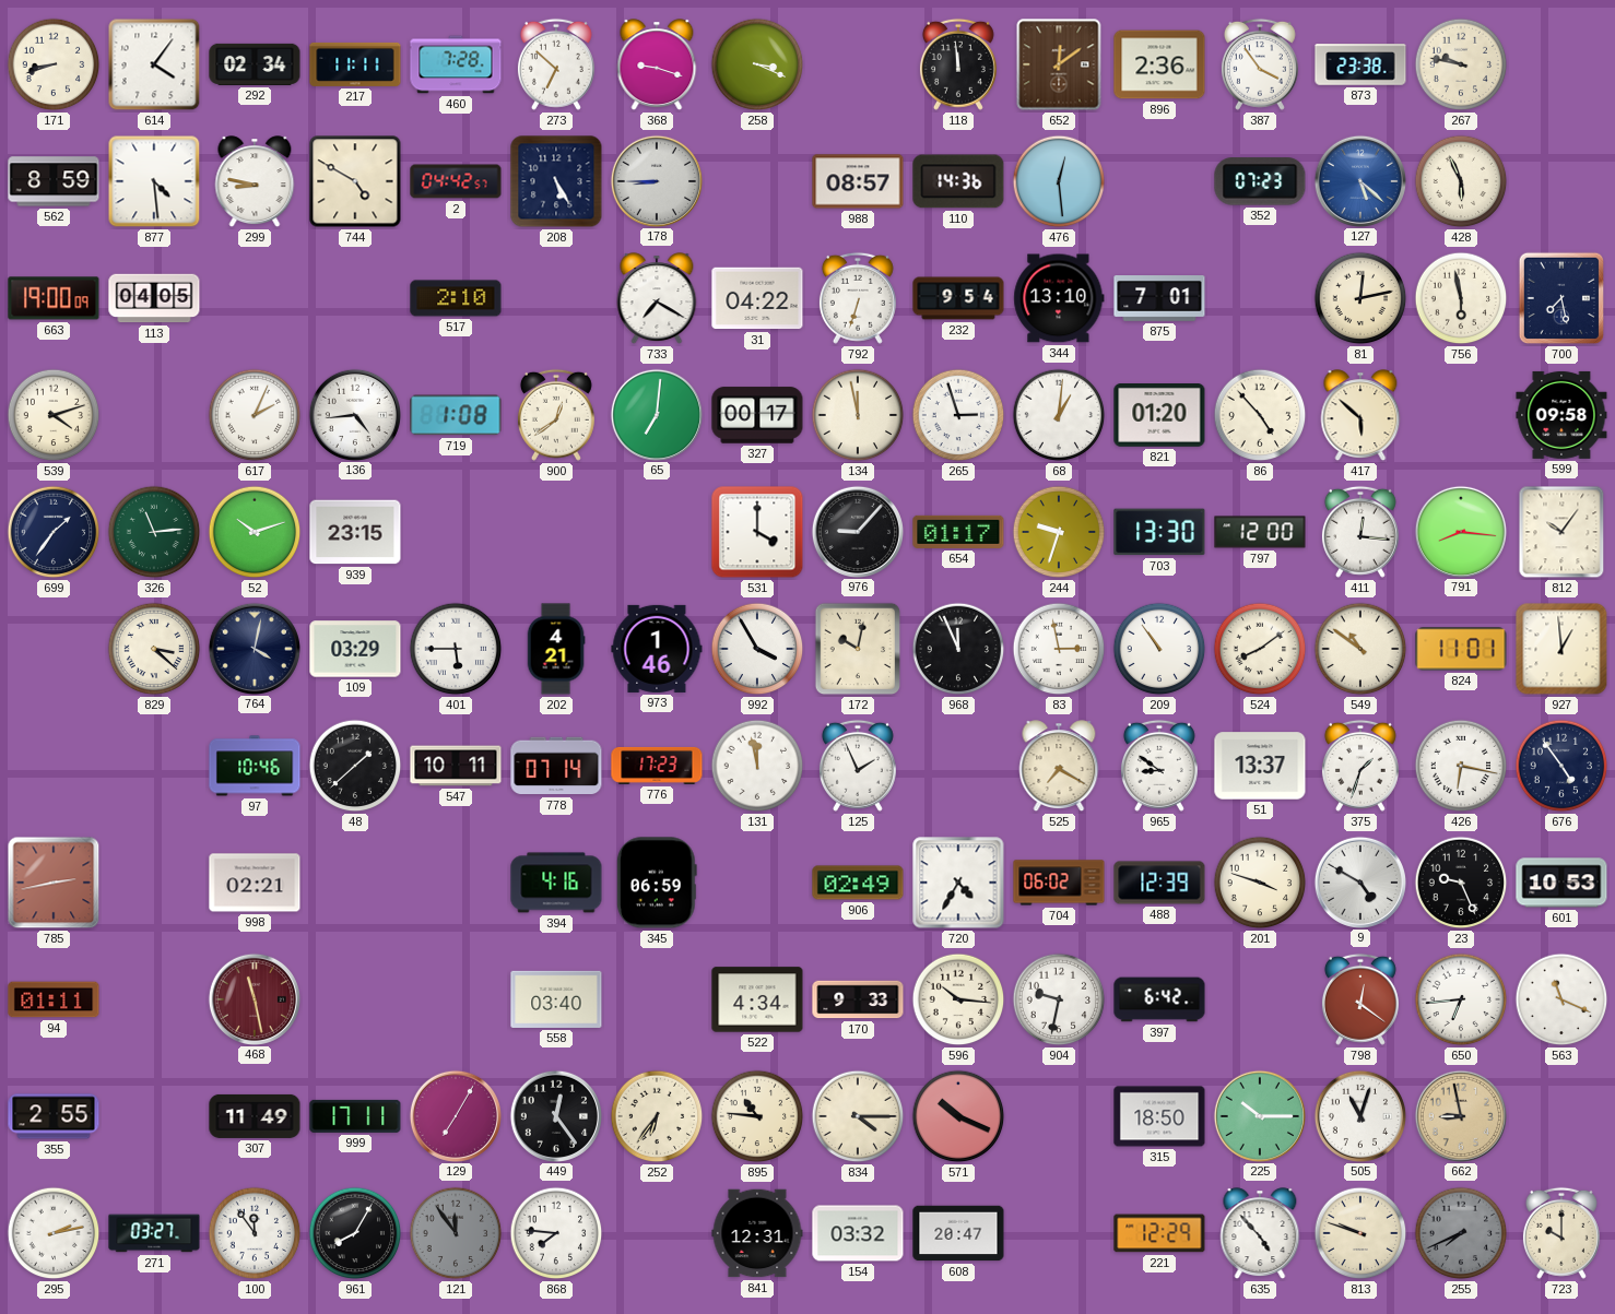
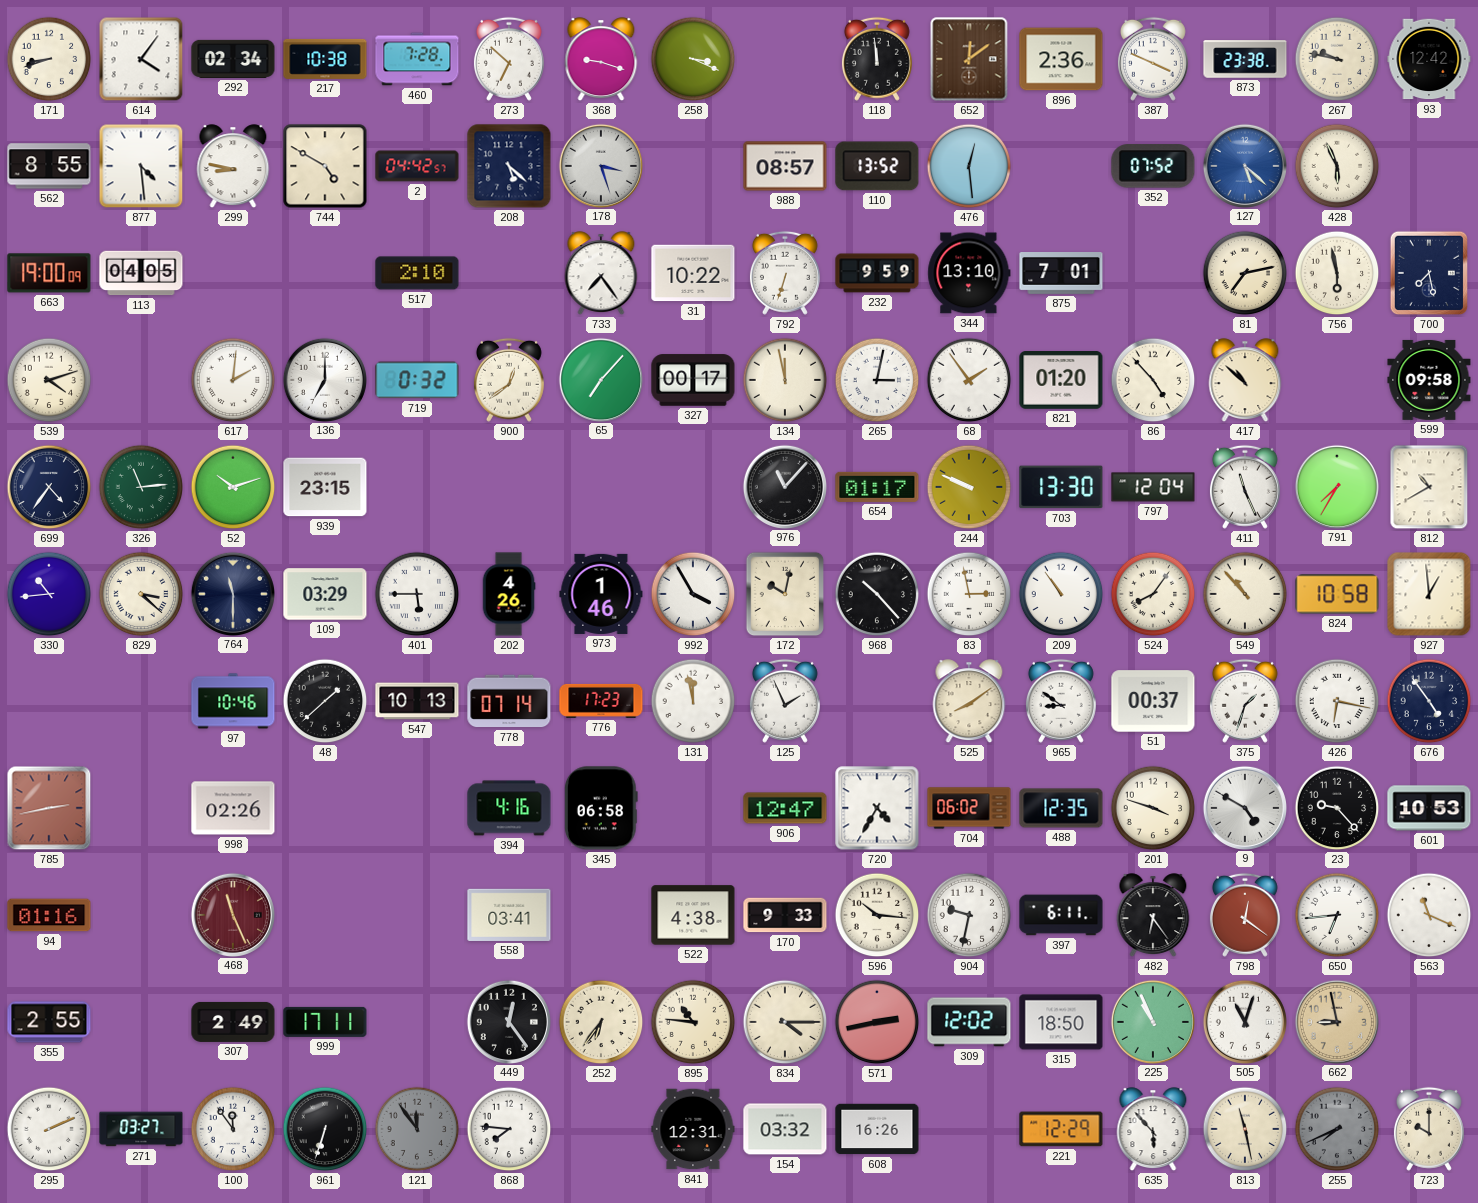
217: 11:11 -> 10:38 (325, 59)
387: 3:54 -> 3:49 (1153, 59)
93: none -> 12:42 (1429, 59)
562: 8:59 -> 8:55 (49, 166)
208: 5:25 -> 5:22 (509, 166)
178: 8:45 -> 3:27 (600, 165)
110: 14:36 -> 13:52 (877, 166)
352: 07:23 -> 07:52 (1153, 166)
733: 7:20 -> 7:24 (601, 274)
31: 04:22 -> 10:22 (693, 273)
232: 9:54 -> 9:59 (877, 273)
81: 12:13 -> 7:13 (1245, 273)
617: 2:04 -> 2:01 (233, 380)
136: 4:44 -> 7:00 (324, 379)
719: 1:08 -> 0:32 (417, 380)
65: 7:01 -> 7:07 (600, 379)
265: 2:57 -> 3:02 (877, 380)
68: 1:01 -> 1:54 (969, 380)
417: 5:52 -> 10:52 (1245, 381)
699: 1:36 -> 4:36 (49, 487)
531: 4:00 -> none (757, 532)
976: 9:07 -> 11:07 (784, 486)
244: 9:33 -> 9:49 (969, 487)
797: 12:00 -> 12:04 (1153, 487)
411: 12:16 -> 11:26 (1245, 487)
791: 8:16 -> 7:35 (1336, 486)
812: 10:06 -> 10:40 (1429, 487)
330: none -> 10:44 (49, 594)
764: 4:02 -> 11:30 (232, 593)
202: 4:21 -> 4:26 (509, 594)
968: 11:56 -> 10:23 (877, 594)
524: 8:09 -> 8:06 (1153, 594)
549: 10:51 -> 10:53 (1245, 594)
824: 11:01 -> 10:58 (1337, 594)
547: 10:11 -> 10:13 (417, 701)
525: 7:20 -> 8:09 (969, 702)
51: 13:37 -> 00:37 (1153, 701)
998: 02:21 -> 02:26 (233, 808)
345: 06:59 -> 06:58 (601, 808)
906: 02:49 -> 12:47 (785, 808)
488: 12:39 -> 12:35 (1061, 808)
23: 9:26 -> 9:23 (1337, 808)
94: 01:11 -> 01:16 (49, 915)
468: 11:28 -> 11:26 (232, 914)
558: 03:40 -> 03:41 (509, 915)
522: 4:34 -> 4:38 (693, 915)
397: 6:42 -> 6:11 (1061, 915)
482: none -> 6:24 (1153, 916)
307: 11:49 -> 2:49 (233, 1022)
129: 7:05 -> none (455, 1115)
571: 10:19 -> 2:43 (877, 1022)
309: none -> 12:02 (969, 1022)
225: 10:15 -> 10:56 (1152, 1021)
295: 2:13 -> 2:11 (49, 1129)
961: 8:05 -> 6:33 (325, 1129)
608: 20:47 -> 16:26 (877, 1129)
635: 4:53 -> 5:53 (1153, 1130)
813: 9:48 -> 11:28 (1245, 1129)
